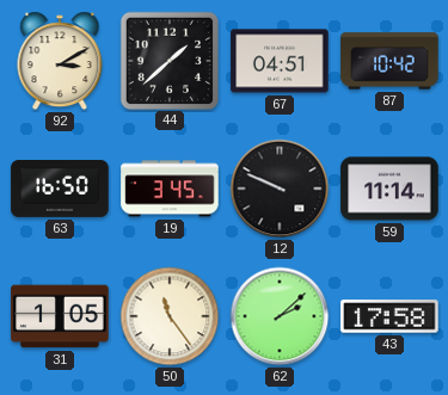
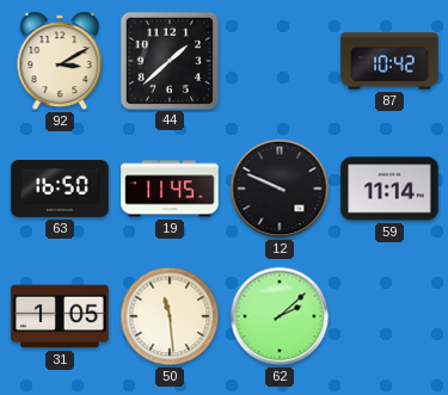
67: 04:51 -> none (280, 61)
19: 3:45 -> 11:45 (170, 189)
50: 11:24 -> 11:29 (170, 316)
43: 17:58 -> none (389, 316)
